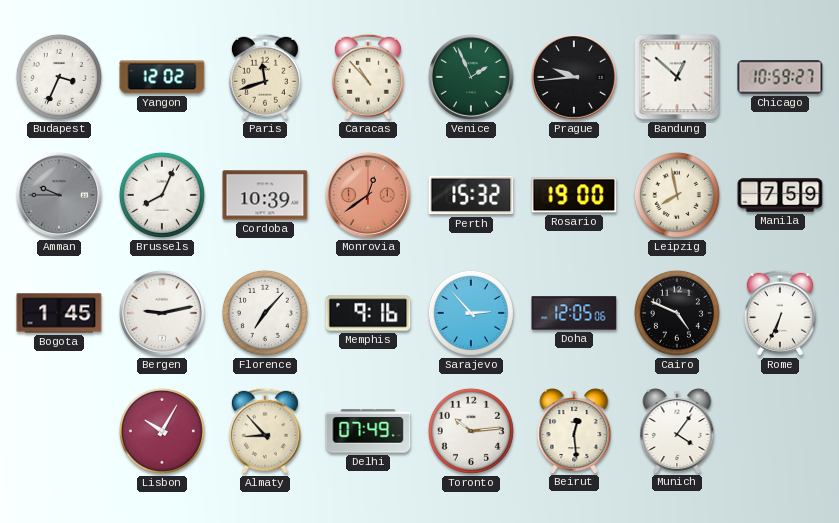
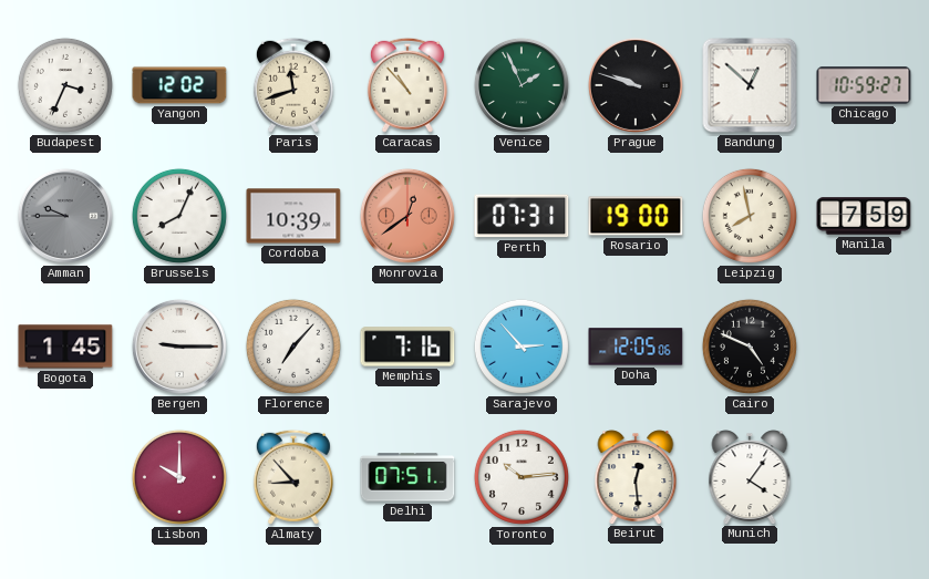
Prague: 9:44 -> 9:48 (636, 85)
Perth: 15:32 -> 07:31 (522, 216)
Bergen: 9:13 -> 9:15 (179, 347)
Memphis: 9:16 -> 7:16 (407, 347)
Rome: 6:34 -> none (780, 313)
Lisbon: 10:05 -> 10:00 (179, 477)
Delhi: 07:49 -> 07:51 (407, 477)
